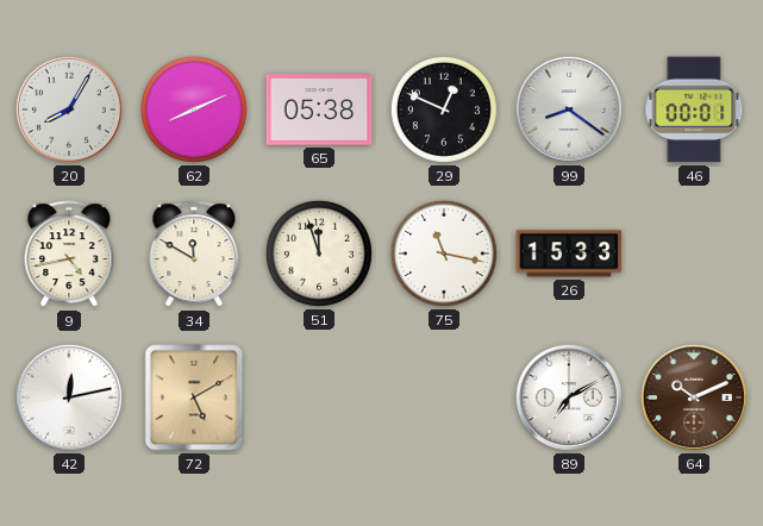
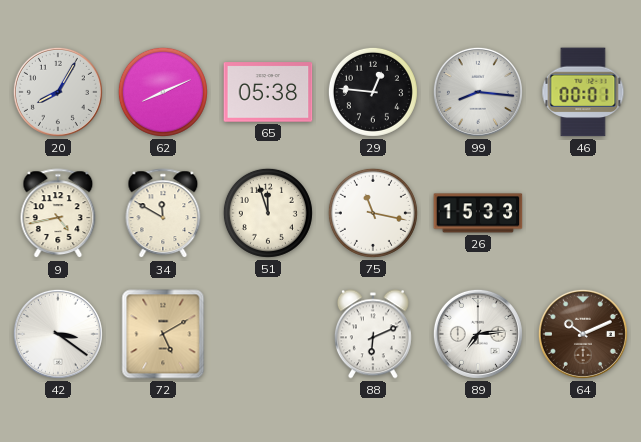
29: 12:49 -> 12:46 (373, 92)
99: 8:21 -> 8:16 (478, 92)
42: 12:13 -> 3:21 (58, 334)
88: none -> 6:11 (373, 334)
89: 7:10 -> 7:14 (478, 334)
